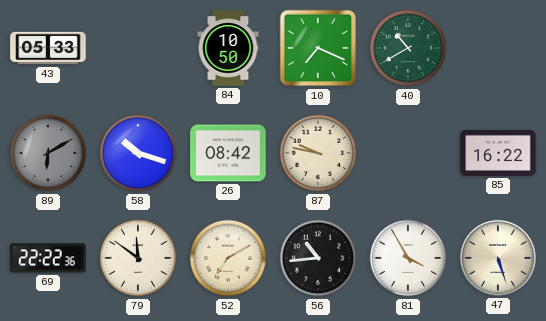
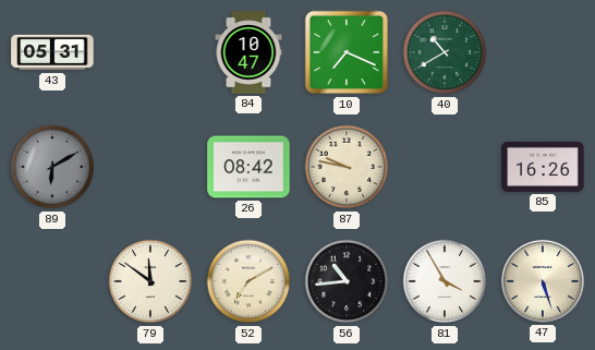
43: 05:33 -> 05:31 (52, 52)
84: 10:50 -> 10:47 (248, 52)
58: 10:18 -> none (138, 153)
85: 16:22 -> 16:26 (543, 167)
69: 22:22 -> none (48, 258)
